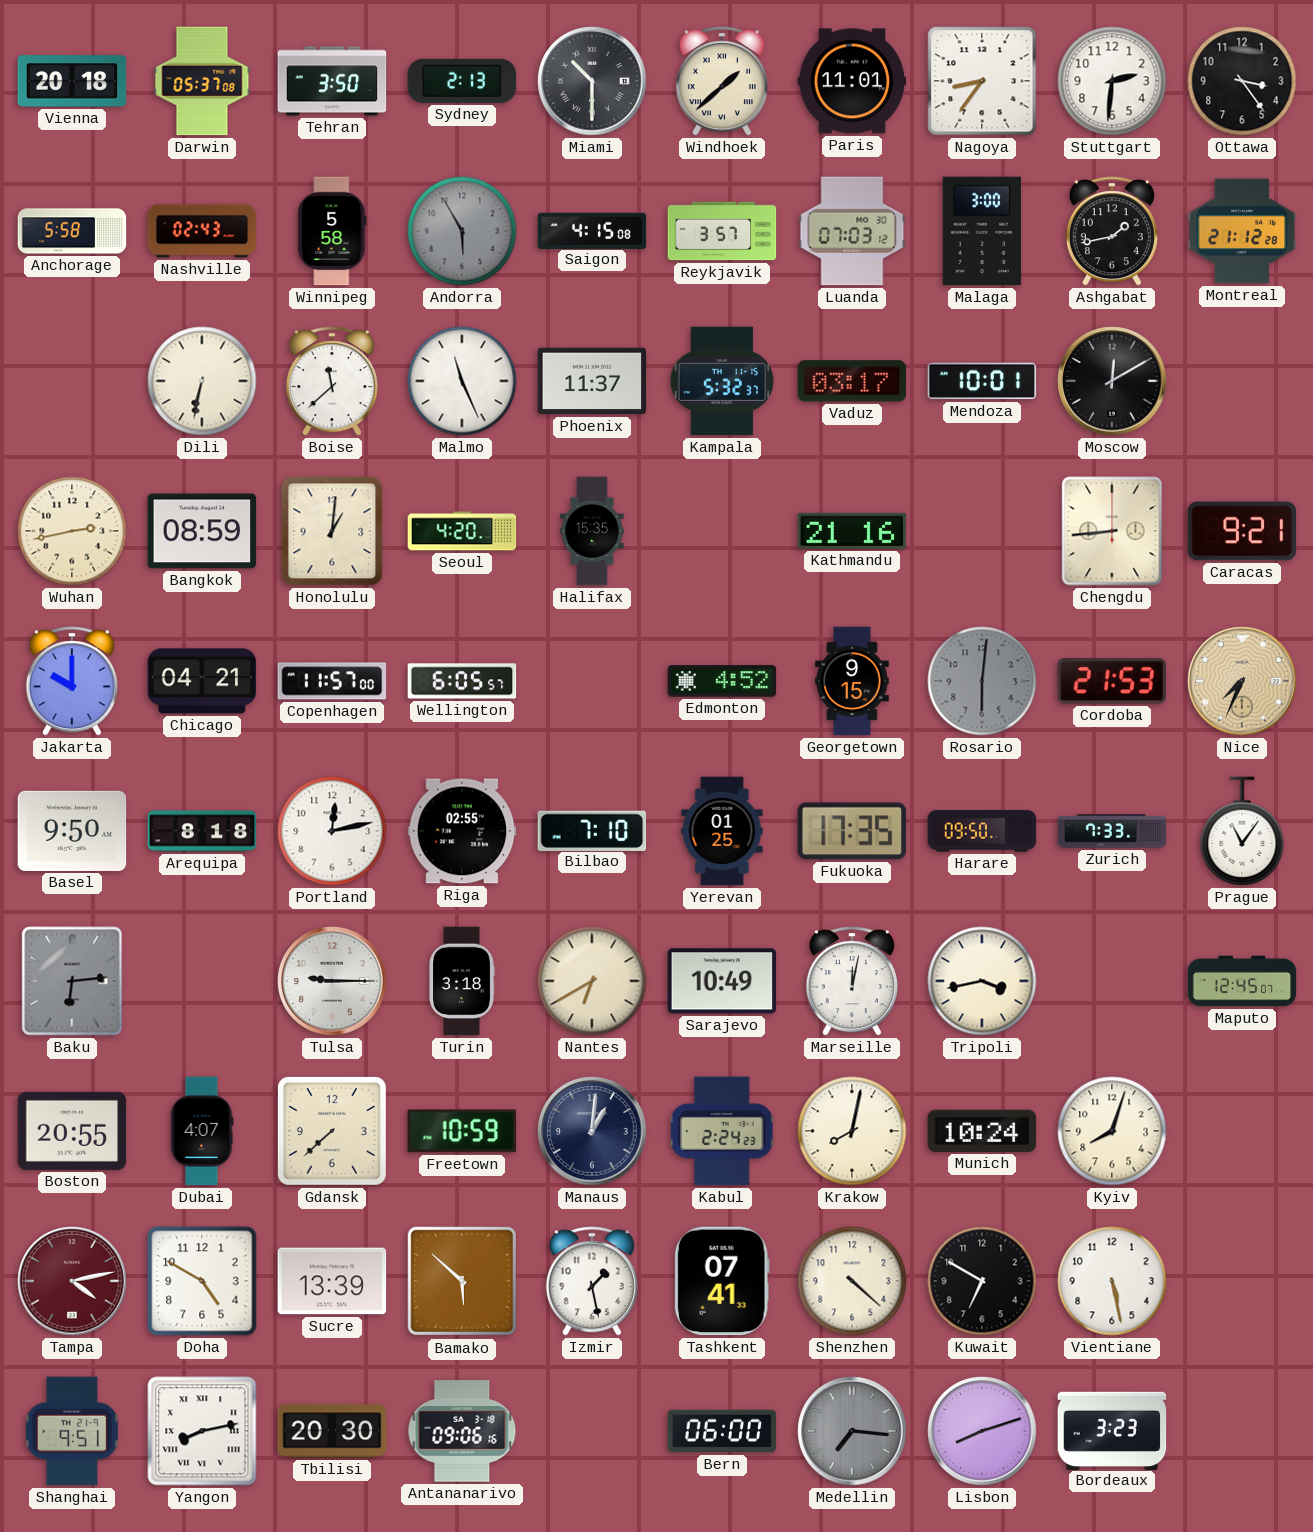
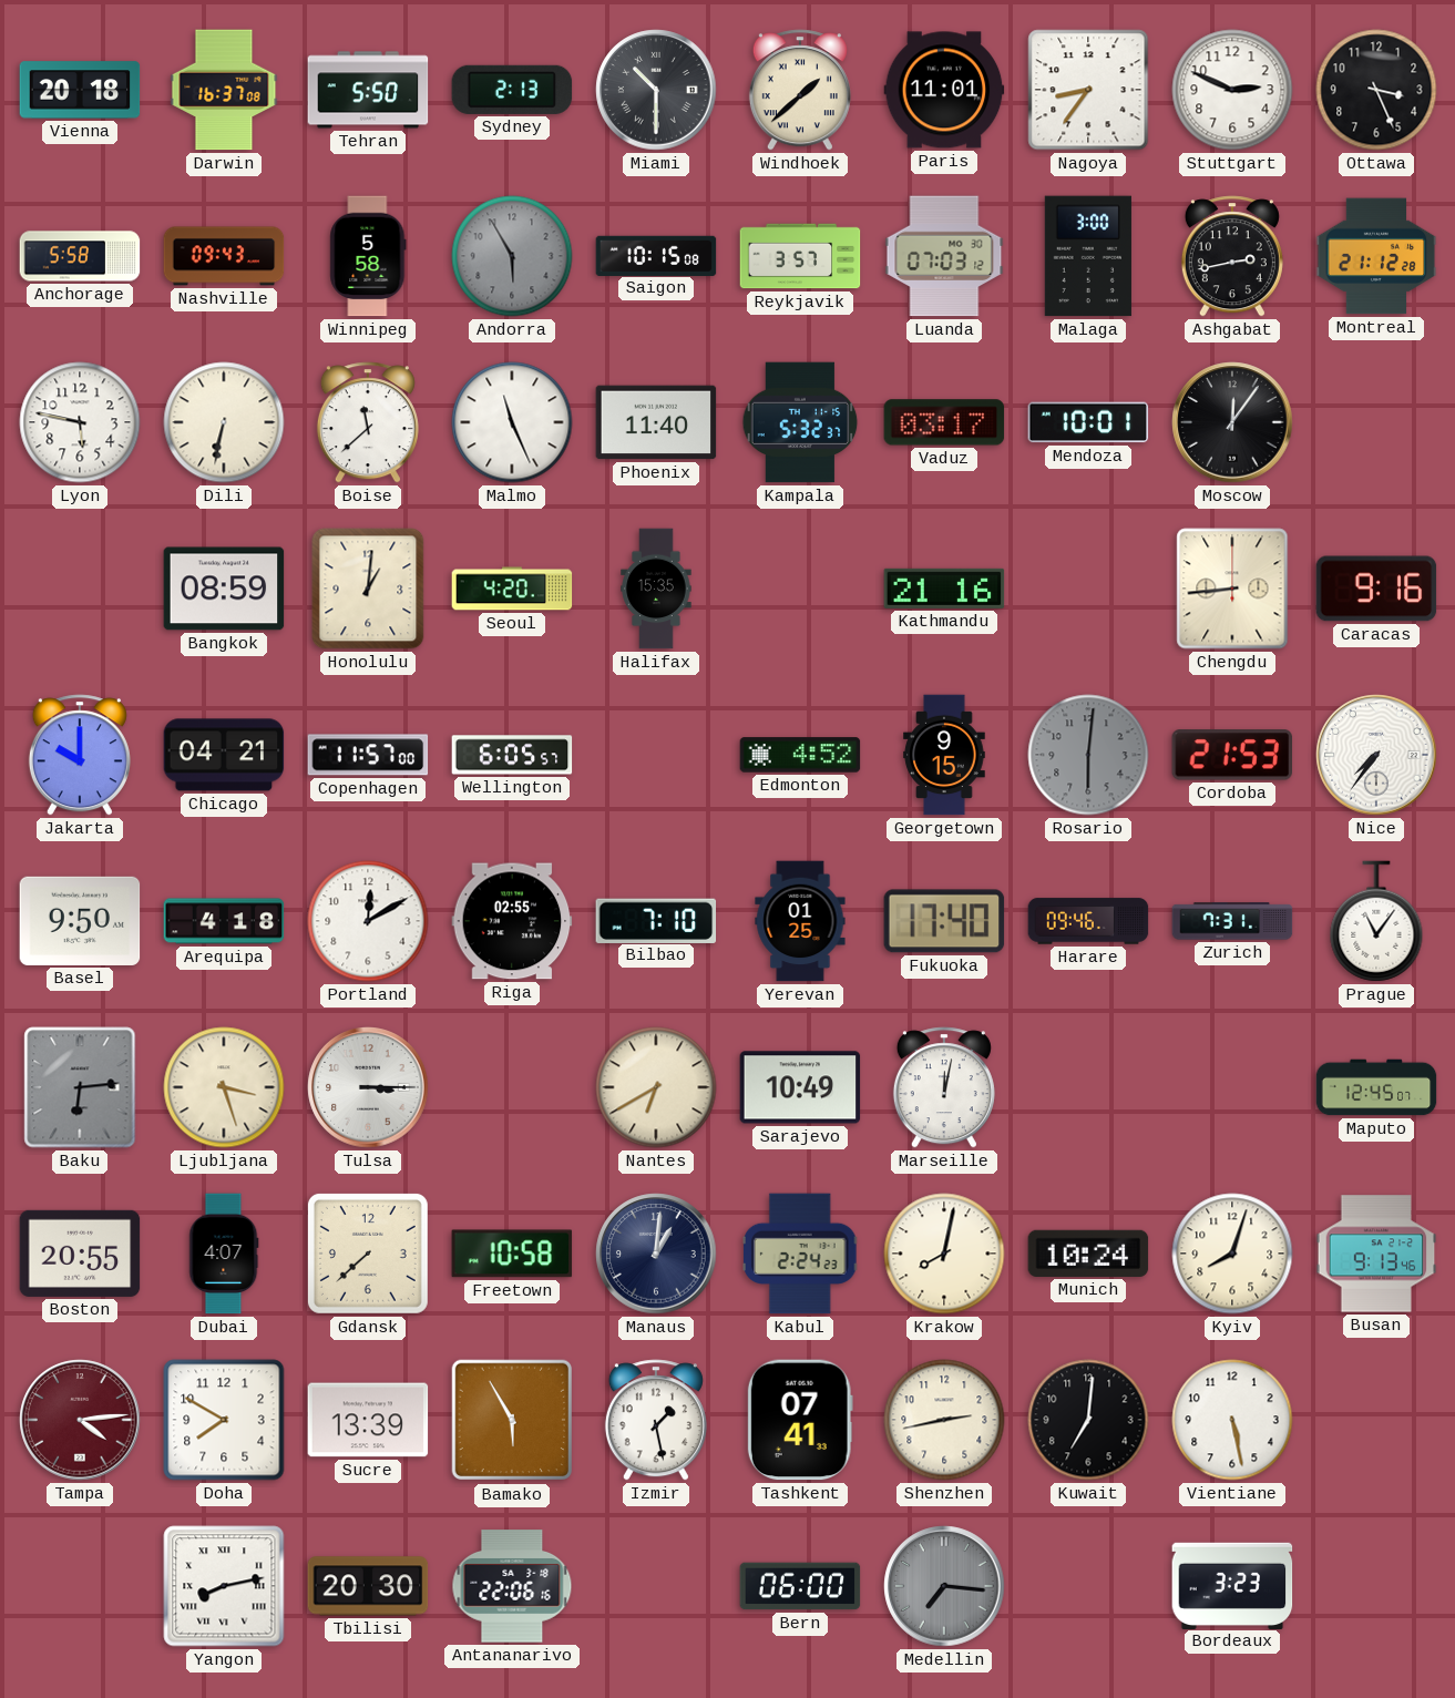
Darwin: 05:37 -> 16:37 (224, 90)
Tehran: 3:50 -> 5:50 (368, 90)
Stuttgart: 2:31 -> 2:49 (1232, 90)
Ottawa: 3:24 -> 3:26 (1376, 90)
Nashville: 02:43 -> 09:43 (224, 256)
Saigon: 4:15 -> 10:15 (656, 255)
Ashgabat: 1:43 -> 2:43 (1232, 256)
Lyon: none -> 5:47 (80, 422)
Phoenix: 11:37 -> 11:40 (656, 422)
Moscow: 12:10 -> 12:06 (1232, 422)
Wuhan: 2:43 -> none (72, 531)
Caracas: 9:21 -> 9:16 (1376, 589)
Nice: 7:34 -> 7:36 (1376, 755)
Nice dial: champagne -> white (1376, 755)
Arequipa: 8:18 -> 4:18 (224, 921)
Portland: 12:13 -> 12:10 (368, 921)
Fukuoka: 17:35 -> 17:40 (944, 921)
Harare: 09:50 -> 09:46 (1088, 921)
Zurich: 7:33 -> 7:31 (1232, 921)
Ljubljana: none -> 3:27 (224, 1087)
Tulsa: 9:15 -> 3:15 (368, 1087)
Turin: 3:18 -> none (462, 981)
Tripoli: 3:43 -> none (982, 981)
Freetown: 10:59 -> 10:58 (512, 1254)
Busan: none -> 9:13 (1376, 1254)
Tampa: 4:13 -> 4:14 (80, 1420)
Doha: 4:50 -> 7:50 (224, 1420)
Bamako: 5:52 -> 5:55 (512, 1420)
Shenzhen: 4:22 -> 2:43 (944, 1420)
Kuwait: 6:50 -> 7:01 (1088, 1420)
Shanghai: 9:51 -> none (72, 1431)
Antananarivo: 09:06 -> 22:06 (512, 1586)
Lisbon: 8:12 -> none (982, 1431)
